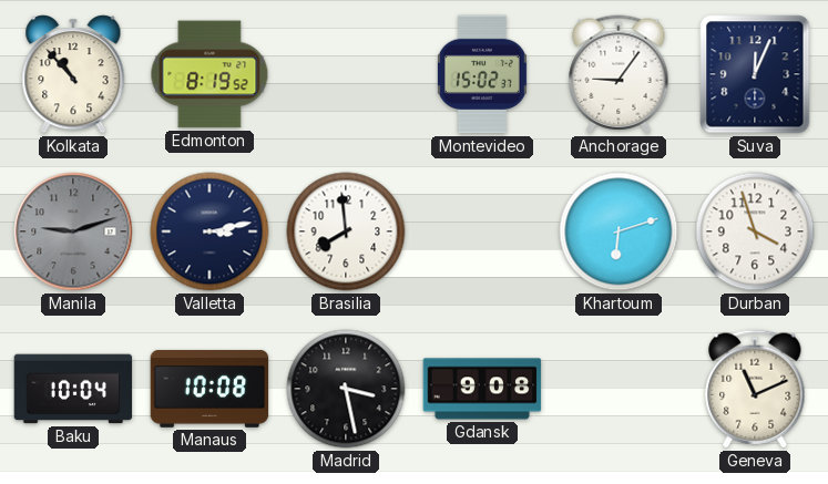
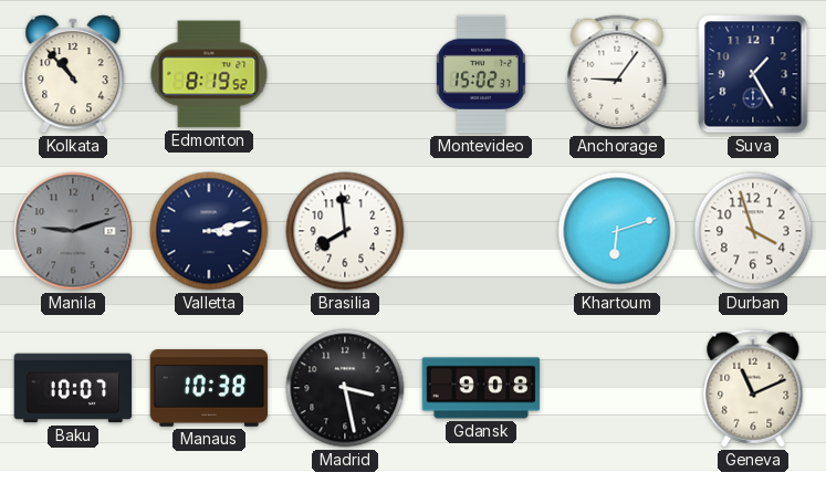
Suva: 12:04 -> 1:25 (753, 74)
Baku: 10:04 -> 10:07 (73, 388)
Manaus: 10:08 -> 10:38 (209, 388)
